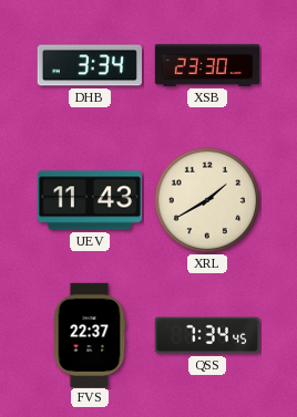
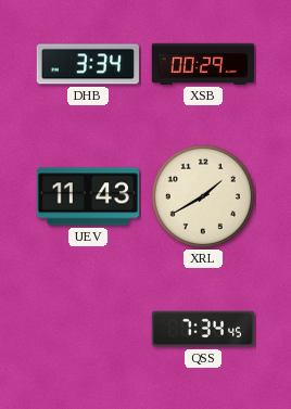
XSB: 23:30 -> 00:29 (202, 64)
FVS: 22:37 -> none (90, 334)
